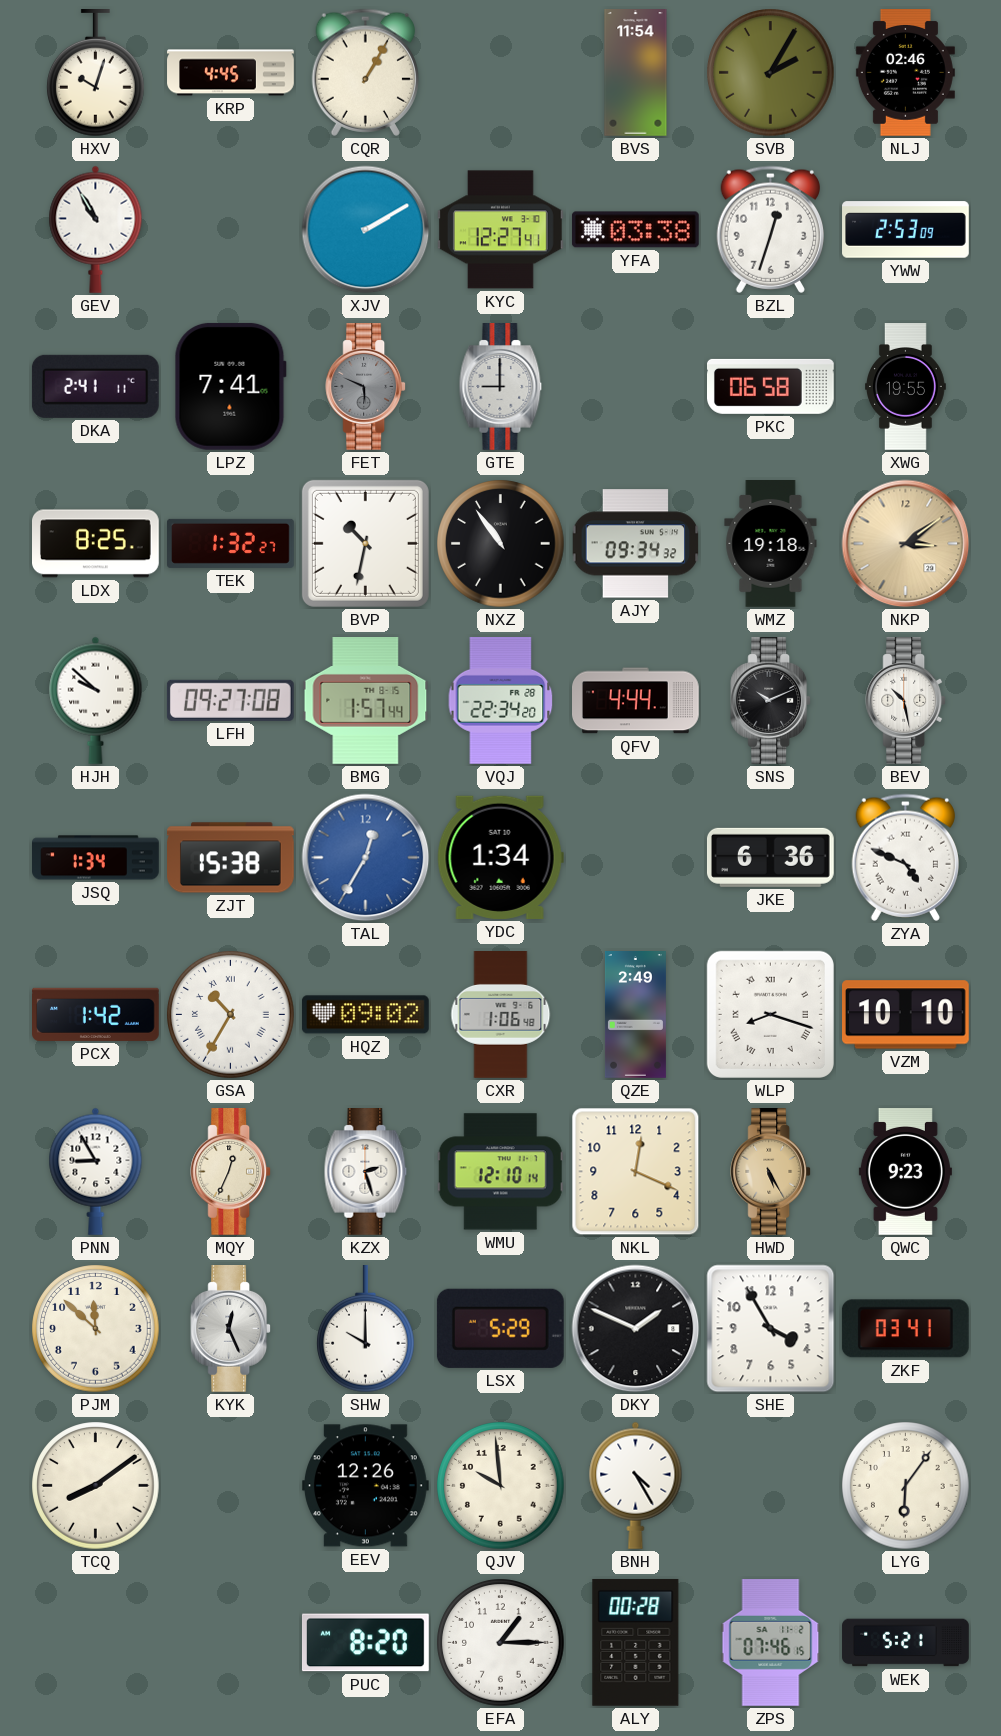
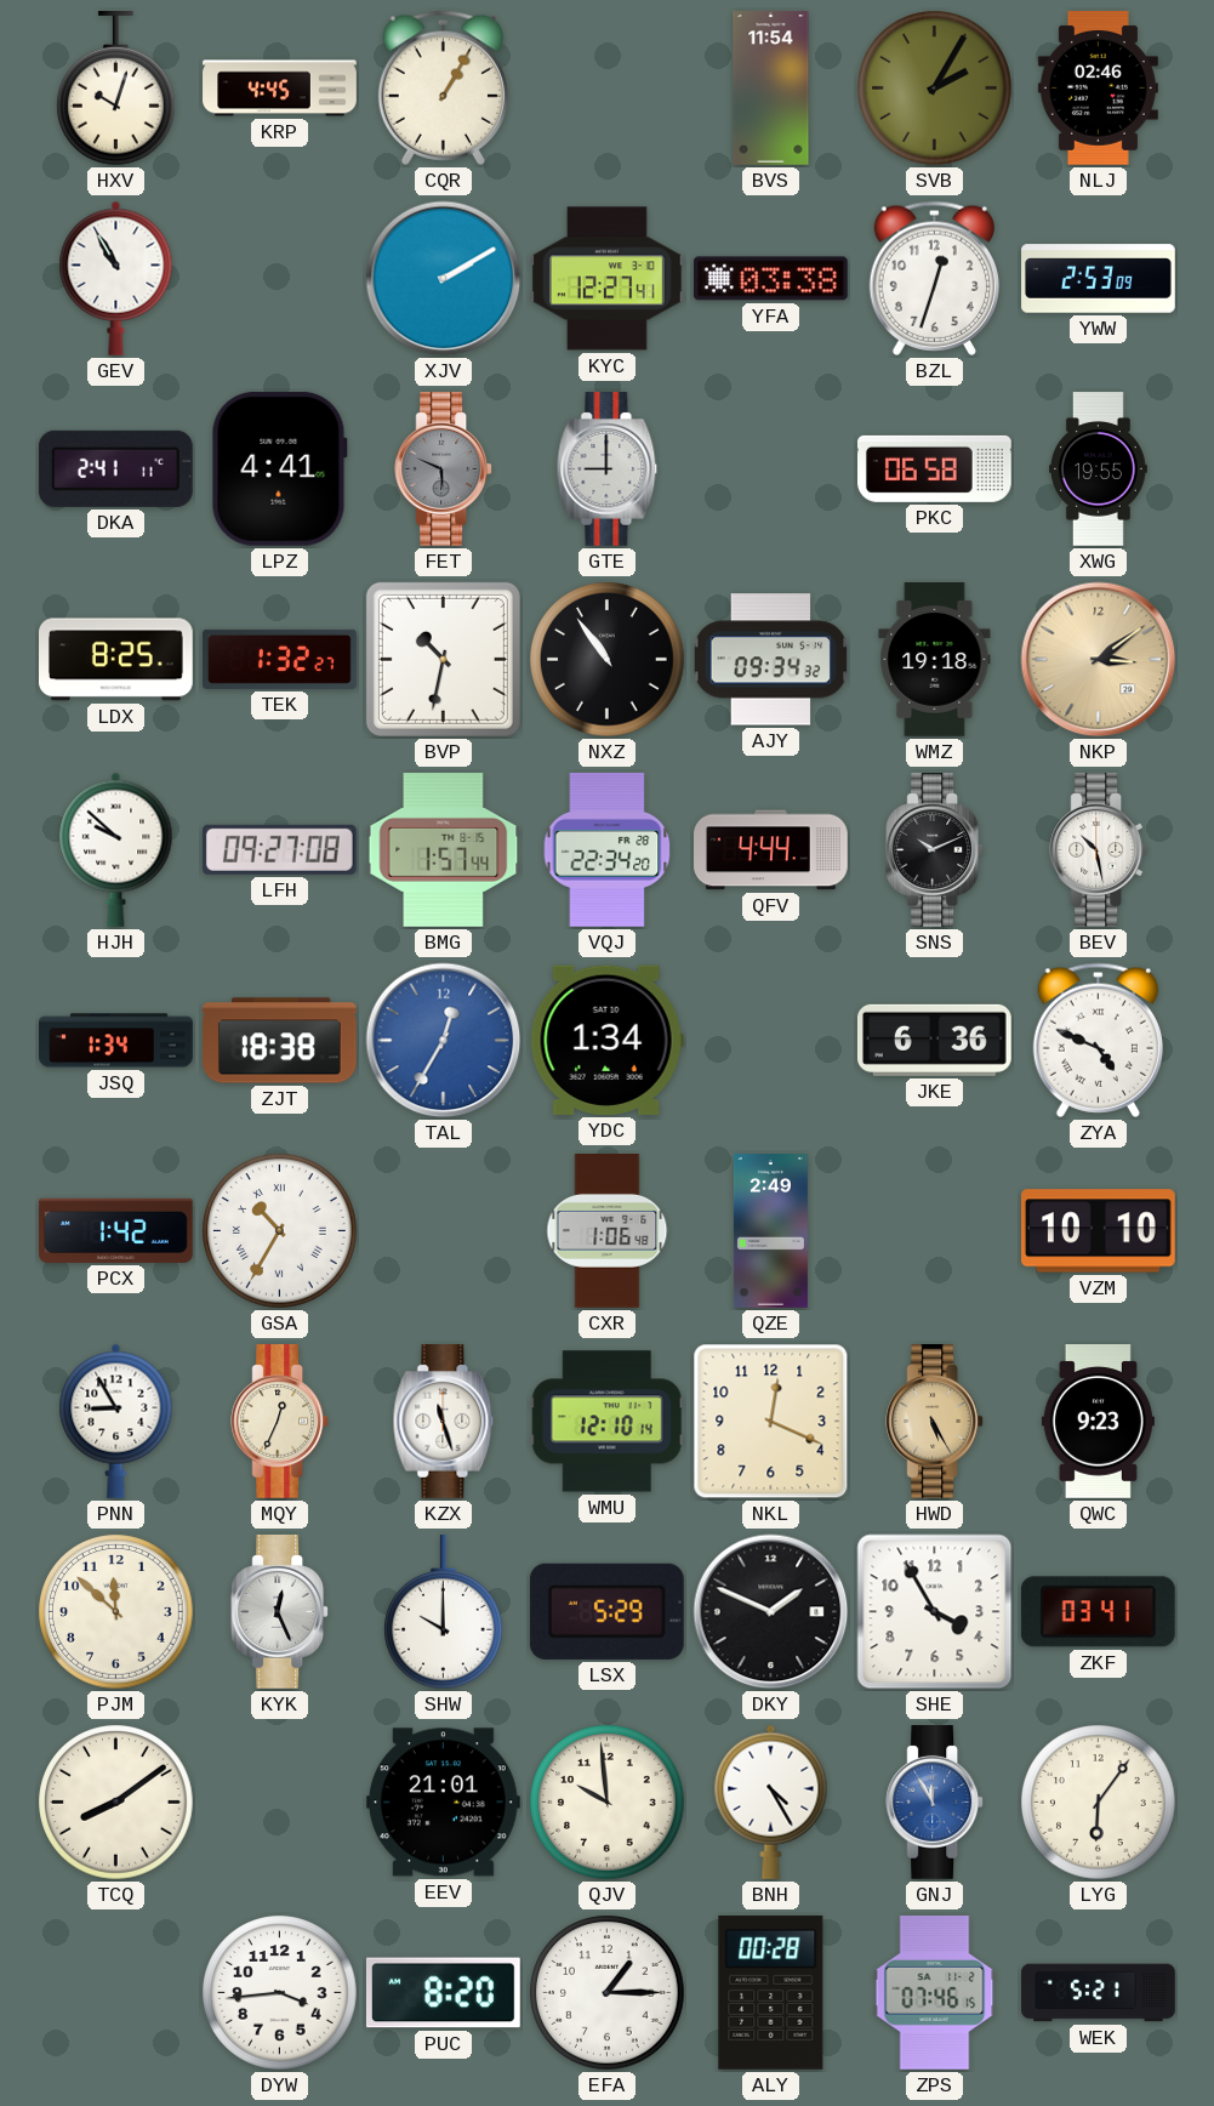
LPZ: 7:41 -> 4:41 (279, 468)
ZJT: 15:38 -> 18:38 (280, 1041)
HQZ: 09:02 -> none (365, 1015)
WLP: 8:18 -> none (770, 1014)
KZX: 2:27 -> 11:27 (444, 1422)
EEV: 12:26 -> 21:01 (443, 1803)
GNJ: none -> 11:55 (935, 1803)
DYW: none -> 3:44 (280, 1993)
